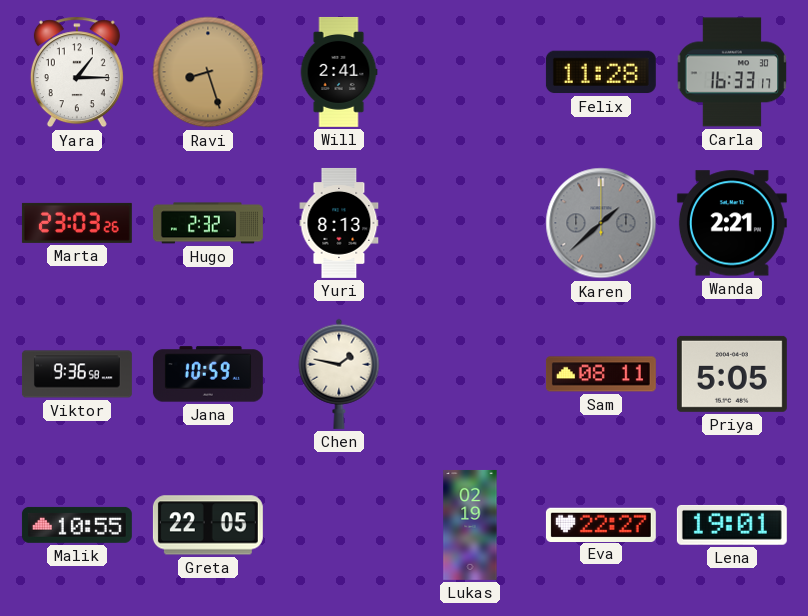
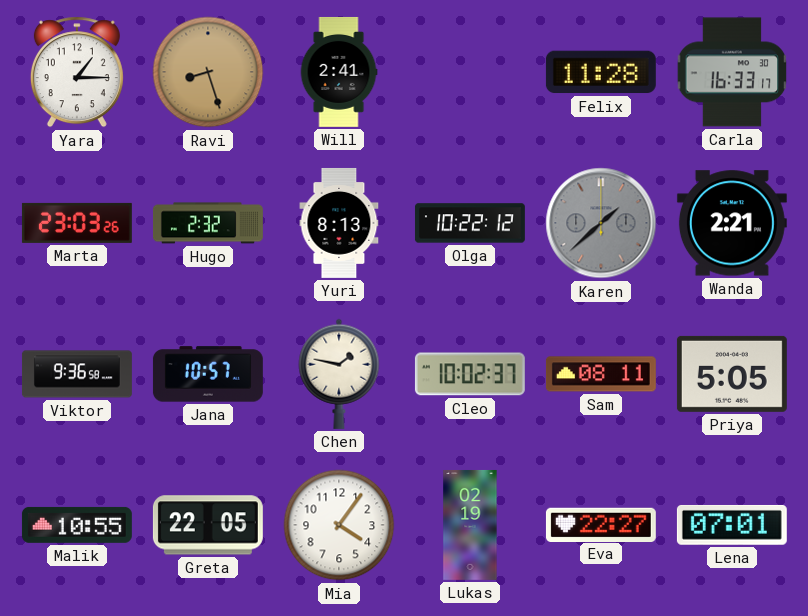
Olga: none -> 10:22 (470, 223)
Jana: 10:59 -> 10:57 (208, 374)
Cleo: none -> 10:02 (470, 374)
Mia: none -> 4:06 (339, 525)
Lena: 19:01 -> 07:01 (732, 525)
